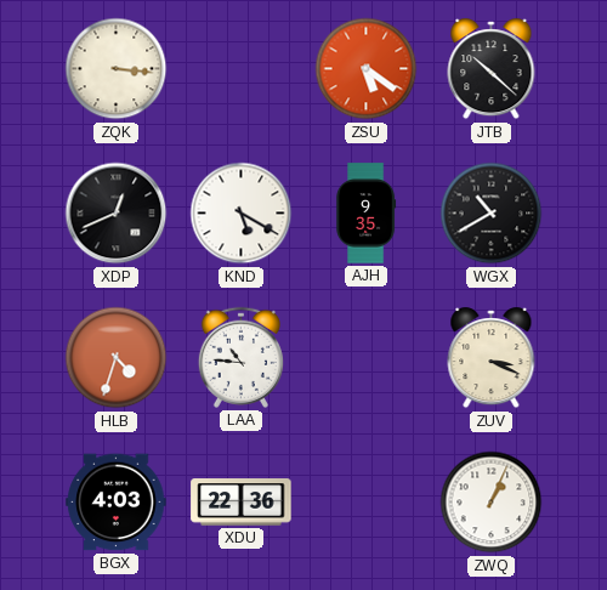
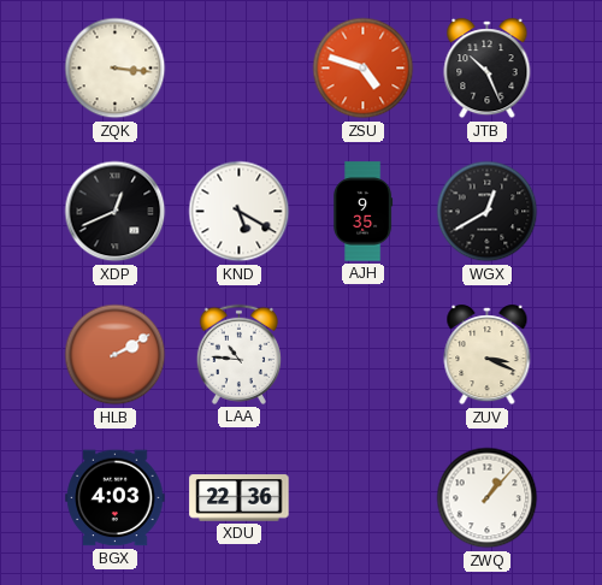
ZSU: 5:21 -> 4:48 (364, 69)
JTB: 10:22 -> 10:26 (488, 69)
WGX: 10:40 -> 12:40 (488, 212)
HLB: 4:33 -> 2:10 (116, 355)
ZWQ: 1:04 -> 1:07 (488, 498)
